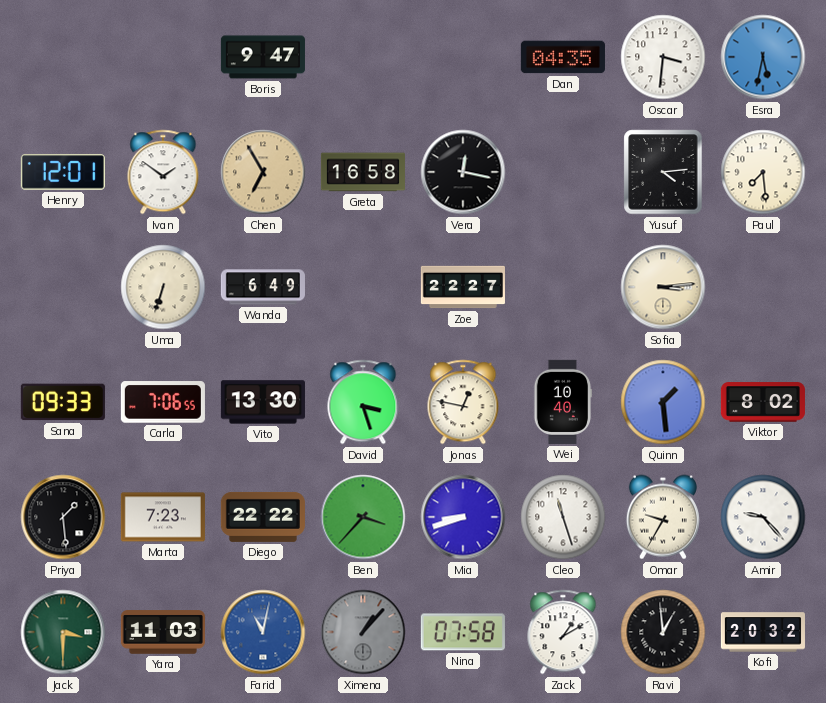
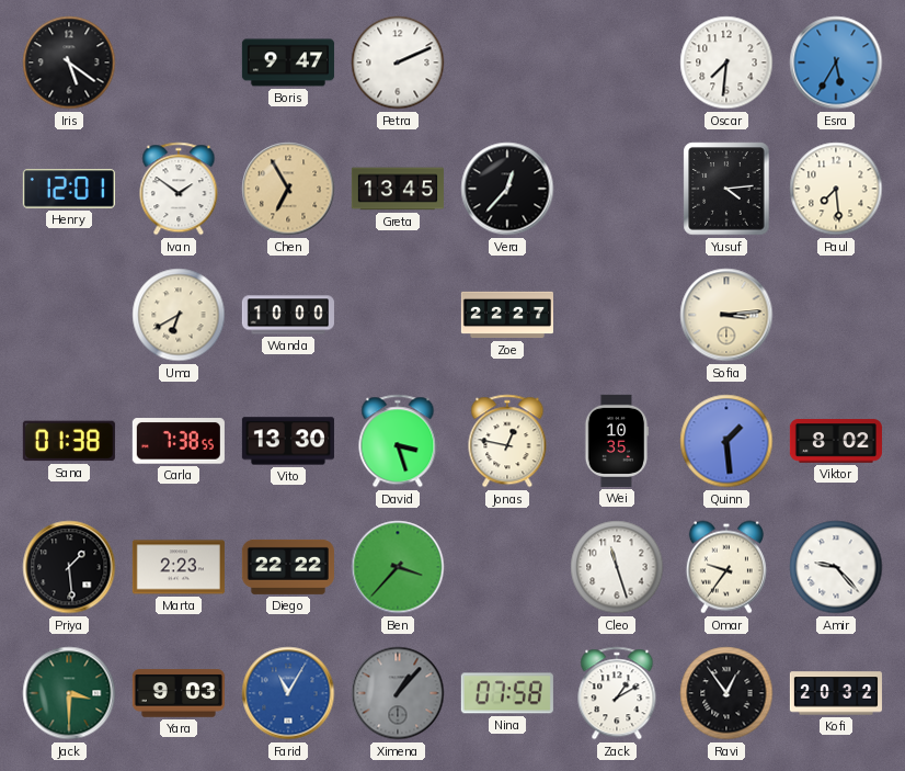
Iris: none -> 5:21 (69, 63)
Petra: none -> 2:11 (398, 63)
Dan: 04:35 -> none (563, 57)
Oscar: 3:31 -> 7:31 (726, 63)
Esra: 5:32 -> 5:35 (836, 63)
Greta: 16:58 -> 13:45 (398, 189)
Vera: 12:17 -> 12:37 (507, 189)
Uma: 6:33 -> 6:40 (179, 315)
Wanda: 6:49 -> 10:00 (288, 315)
Sana: 09:33 -> 01:38 (69, 441)
Carla: 7:06 -> 7:38 (179, 441)
Wei: 10:40 -> 10:35 (617, 441)
Marta: 7:23 -> 2:23 (179, 567)
Mia: 8:42 -> none (463, 517)
Omar: 9:35 -> 9:36 (726, 567)
Yara: 11:03 -> 9:03 (179, 693)
Farid: 11:02 -> 11:05 (288, 693)
Ravi: 12:59 -> 12:54 (726, 693)
